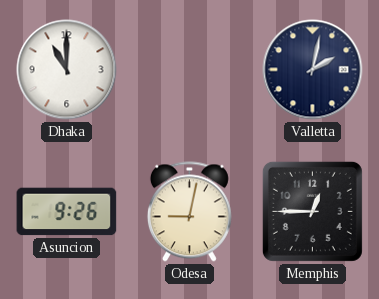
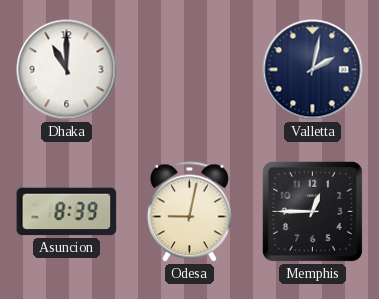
Asuncion: 9:26 -> 8:39 (67, 212)
